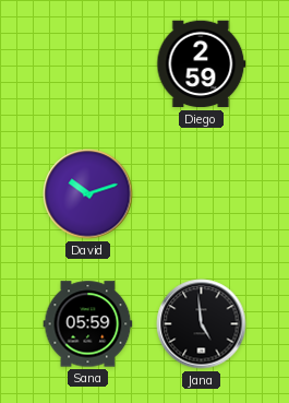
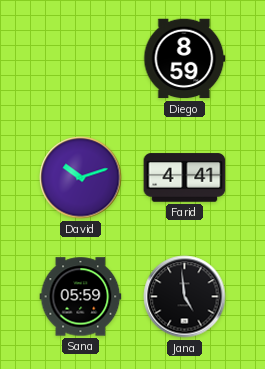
Diego: 2:59 -> 8:59 (185, 59)
Farid: none -> 4:41 (185, 178)
